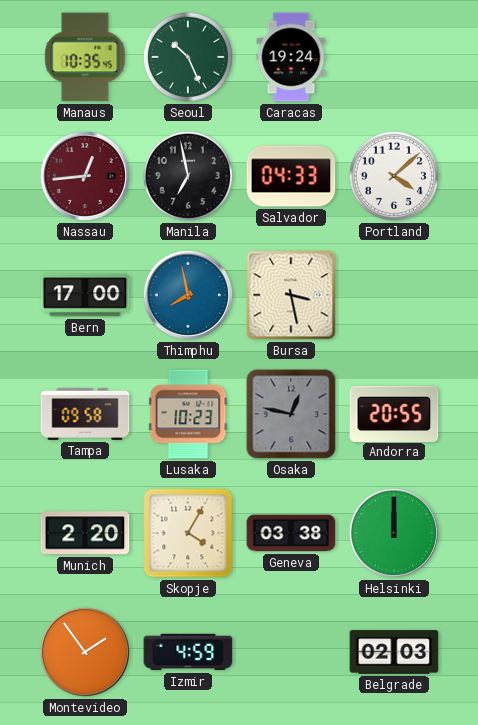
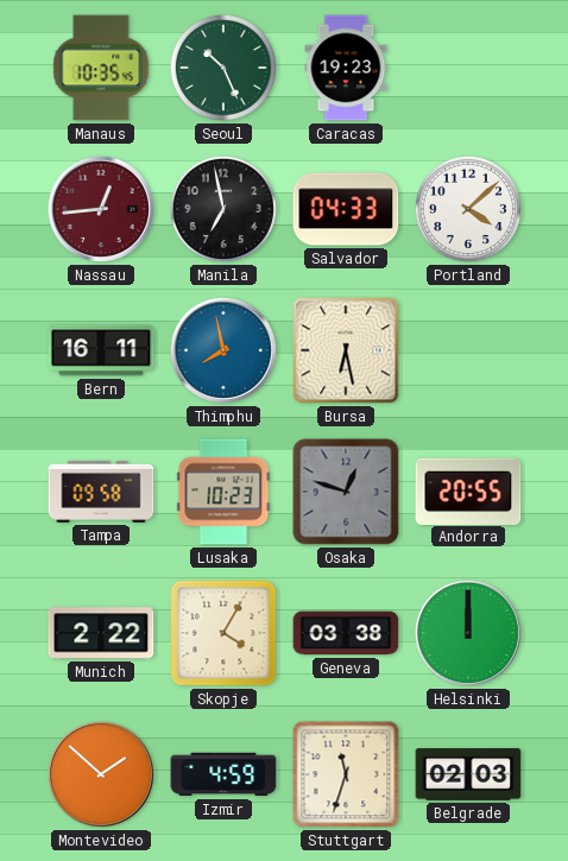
Caracas: 19:24 -> 19:23 (346, 68)
Bern: 17:00 -> 16:11 (101, 350)
Bursa: 3:28 -> 6:28 (346, 350)
Osaka: 12:47 -> 12:48 (346, 492)
Munich: 2:20 -> 2:22 (101, 633)
Montevideo: 1:54 -> 1:52 (101, 774)
Stuttgart: none -> 11:33 (346, 774)
